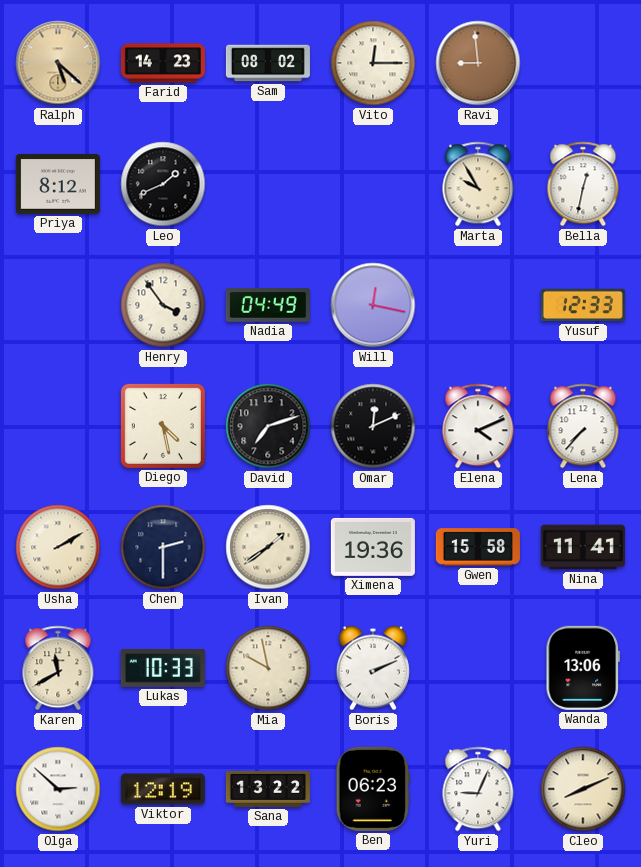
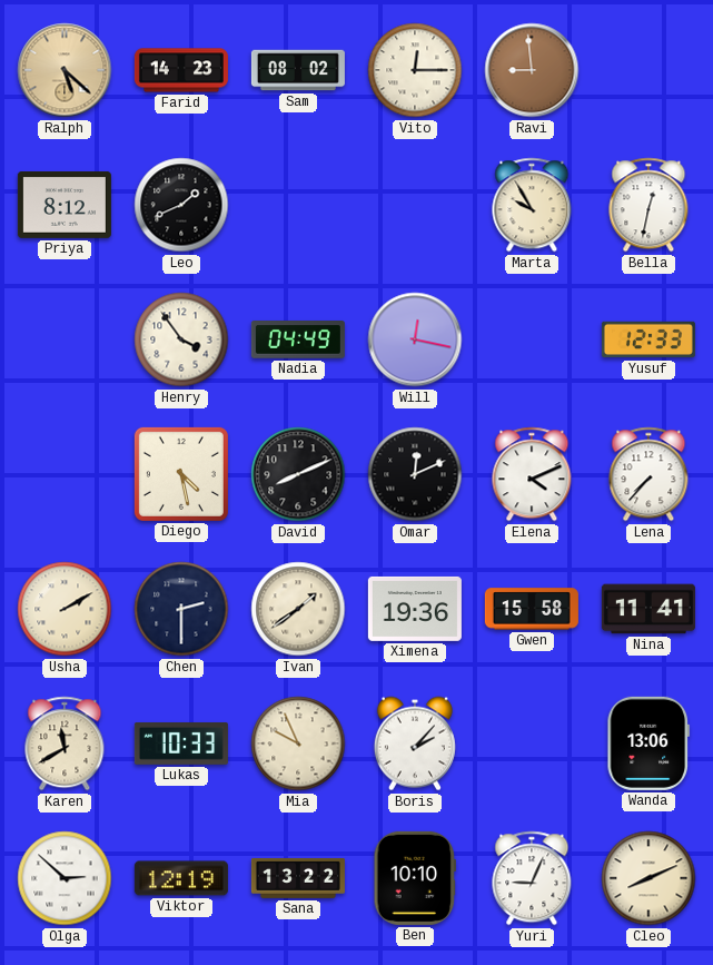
David: 7:12 -> 8:11 (298, 474)
Mia: 9:58 -> 9:56 (298, 744)
Boris: 2:11 -> 2:07 (415, 744)
Ben: 06:23 -> 10:10 (414, 878)
